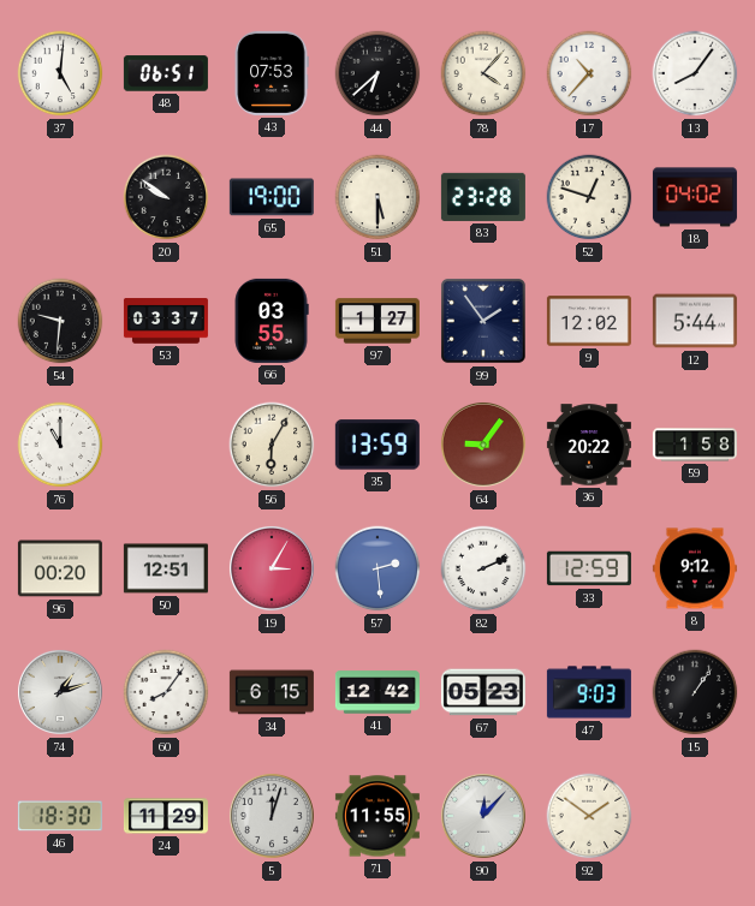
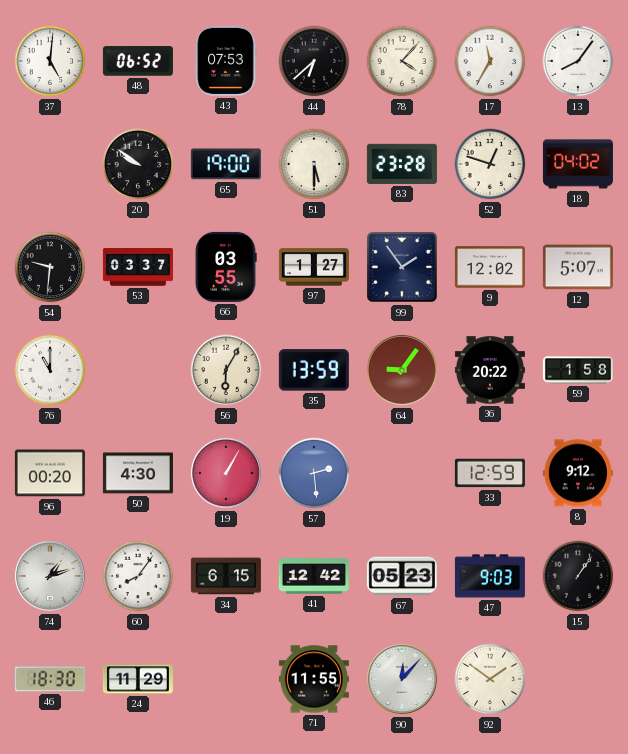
48: 06:51 -> 06:52 (138, 61)
17: 10:37 -> 11:35 (490, 61)
12: 5:44 -> 5:07 (578, 267)
50: 12:51 -> 4:30 (138, 473)
19: 3:05 -> 1:05 (226, 473)
82: 2:11 -> none (483, 568)
5: 12:03 -> none (272, 816)
